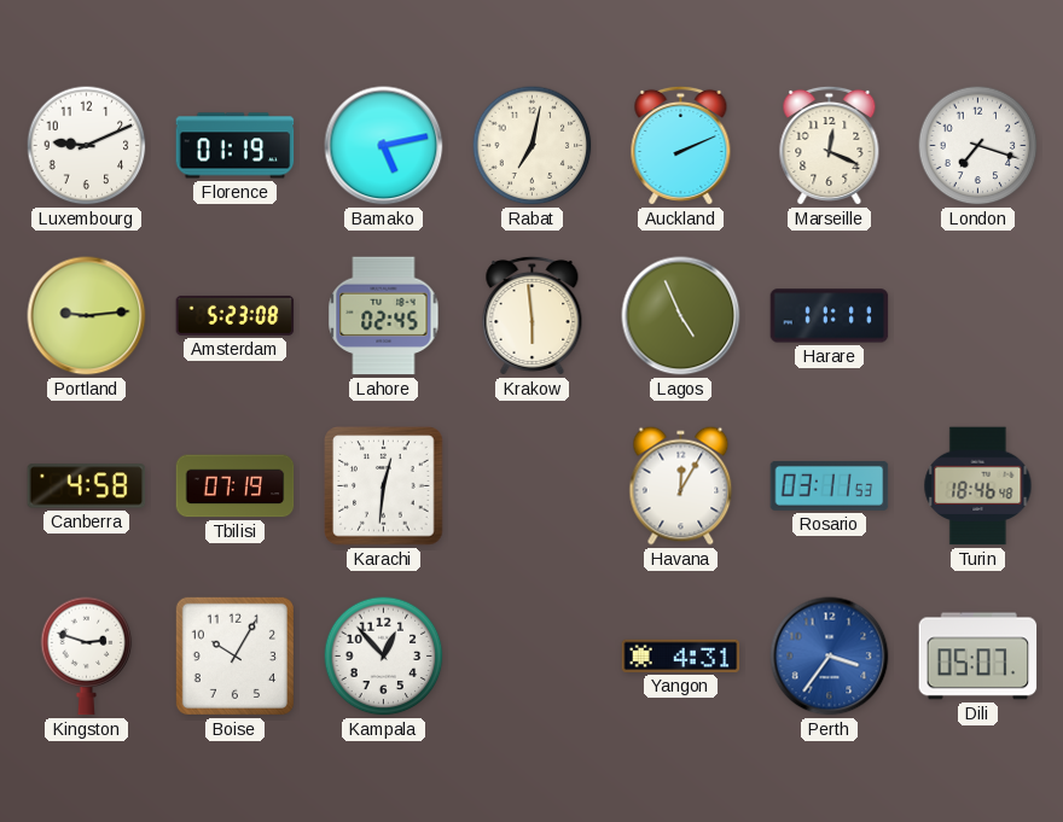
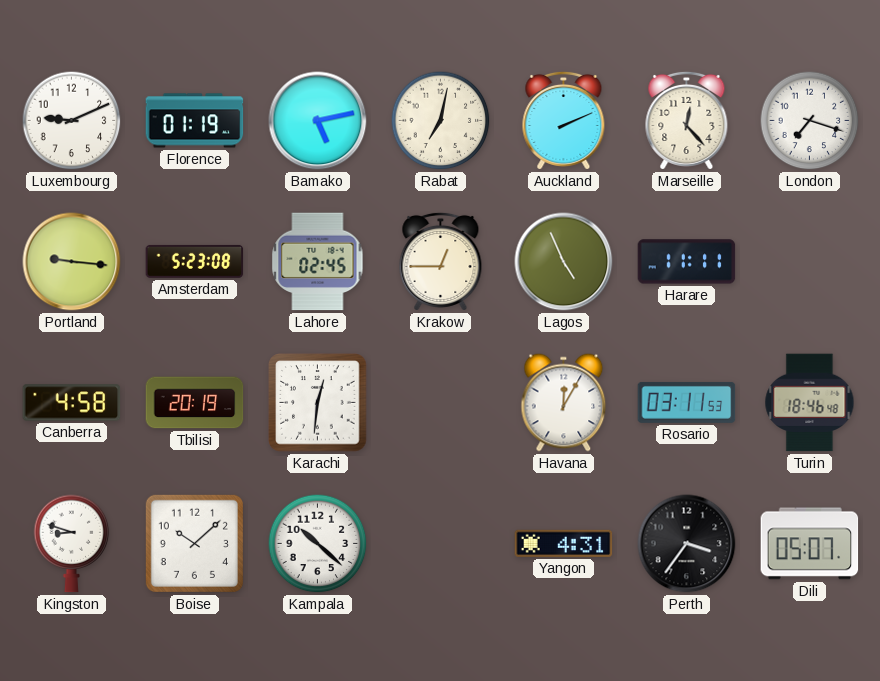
Marseille: 12:19 -> 12:23 (687, 120)
Portland: 9:14 -> 9:16 (72, 262)
Krakow: 5:59 -> 12:45 (441, 261)
Tbilisi: 07:19 -> 20:19 (195, 403)
Kingston: 2:48 -> 8:48 (72, 544)
Boise: 10:05 -> 10:08 (194, 543)
Kampala: 12:53 -> 10:22 (318, 544)
Perth dial: blue -> black (687, 544)
